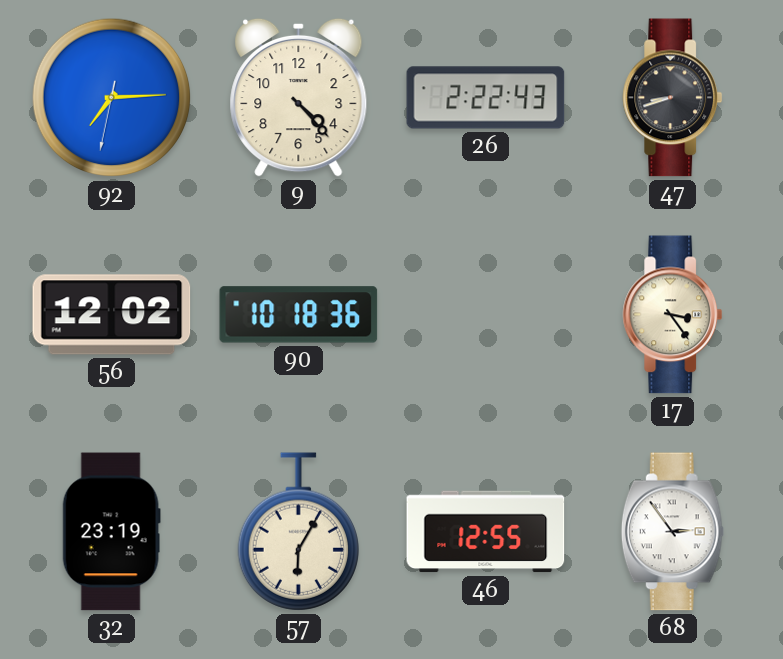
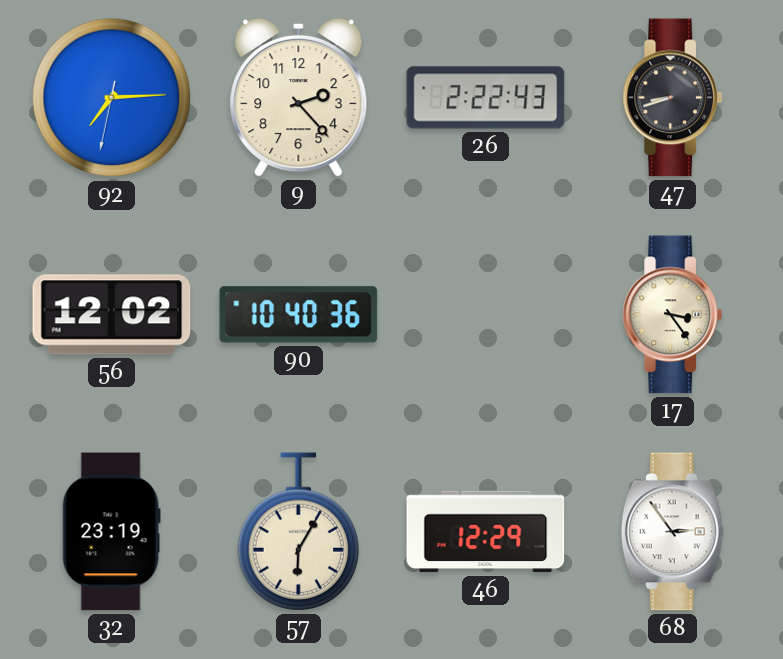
9: 4:23 -> 2:23 (299, 97)
90: 10:18 -> 10:40 (299, 315)
46: 12:55 -> 12:29 (486, 532)
